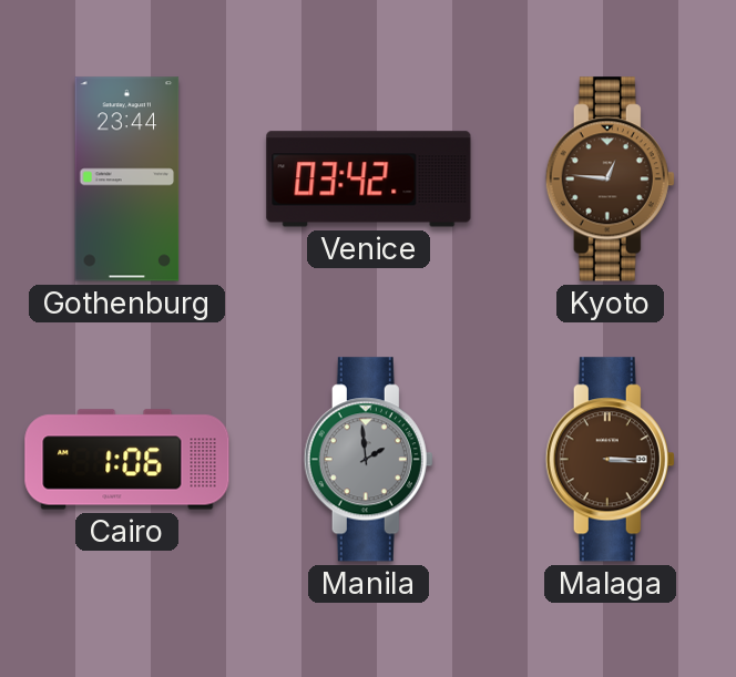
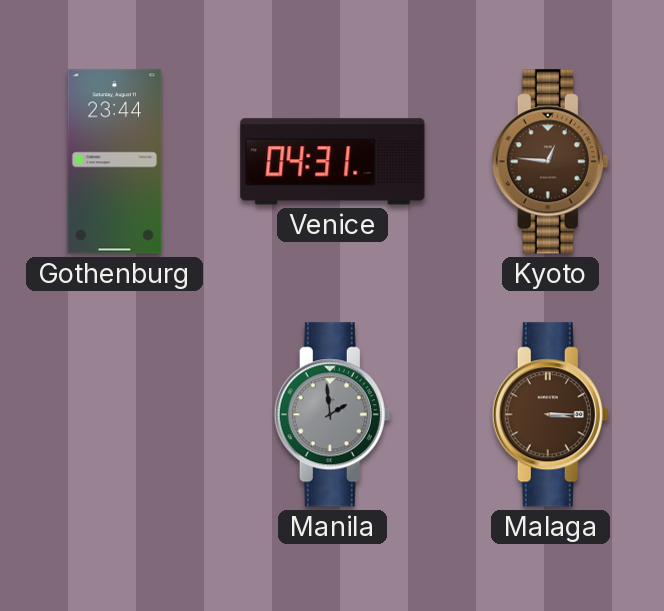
Venice: 03:42 -> 04:31 (333, 162)
Cairo: 1:06 -> none (127, 460)
